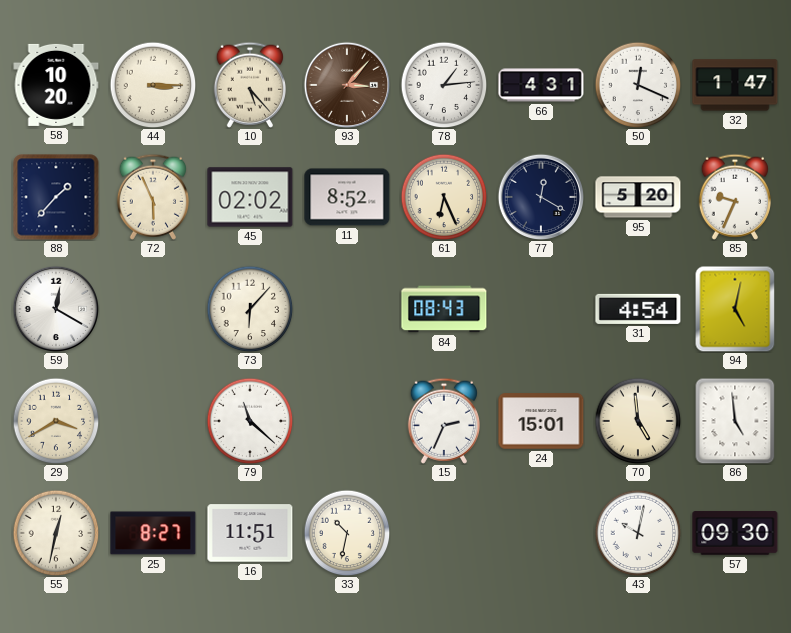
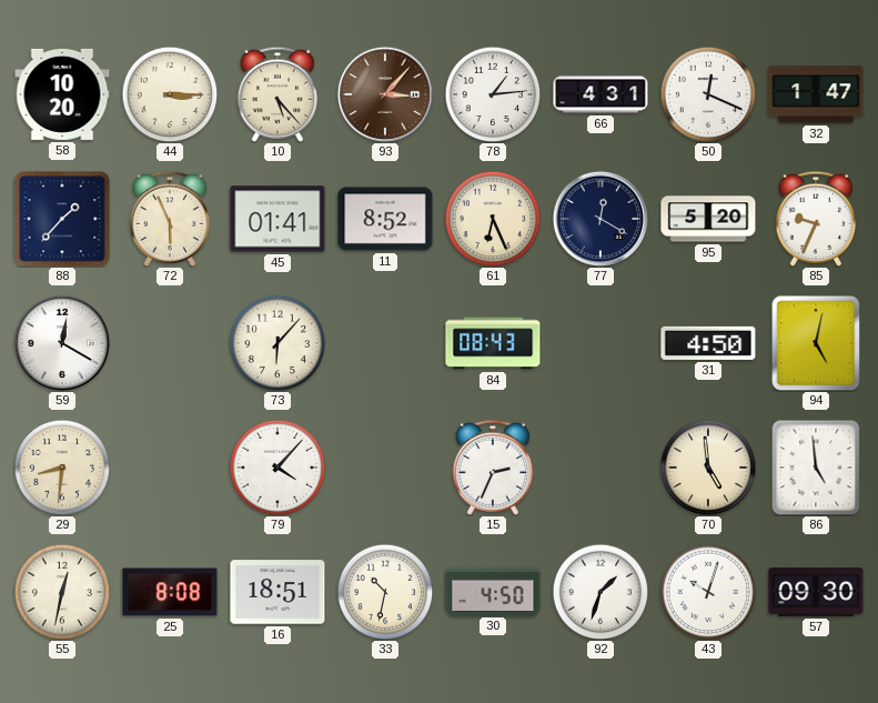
45: 02:02 -> 01:41 (277, 219)
31: 4:54 -> 4:50 (708, 343)
29: 3:40 -> 8:31 (62, 468)
79: 11:22 -> 4:07 (277, 468)
24: 15:01 -> none (541, 421)
25: 8:27 -> 8:08 (170, 592)
16: 11:51 -> 18:51 (277, 592)
30: none -> 4:50 (493, 591)
92: none -> 1:33 (601, 592)
43: 10:02 -> 10:03 (708, 592)
